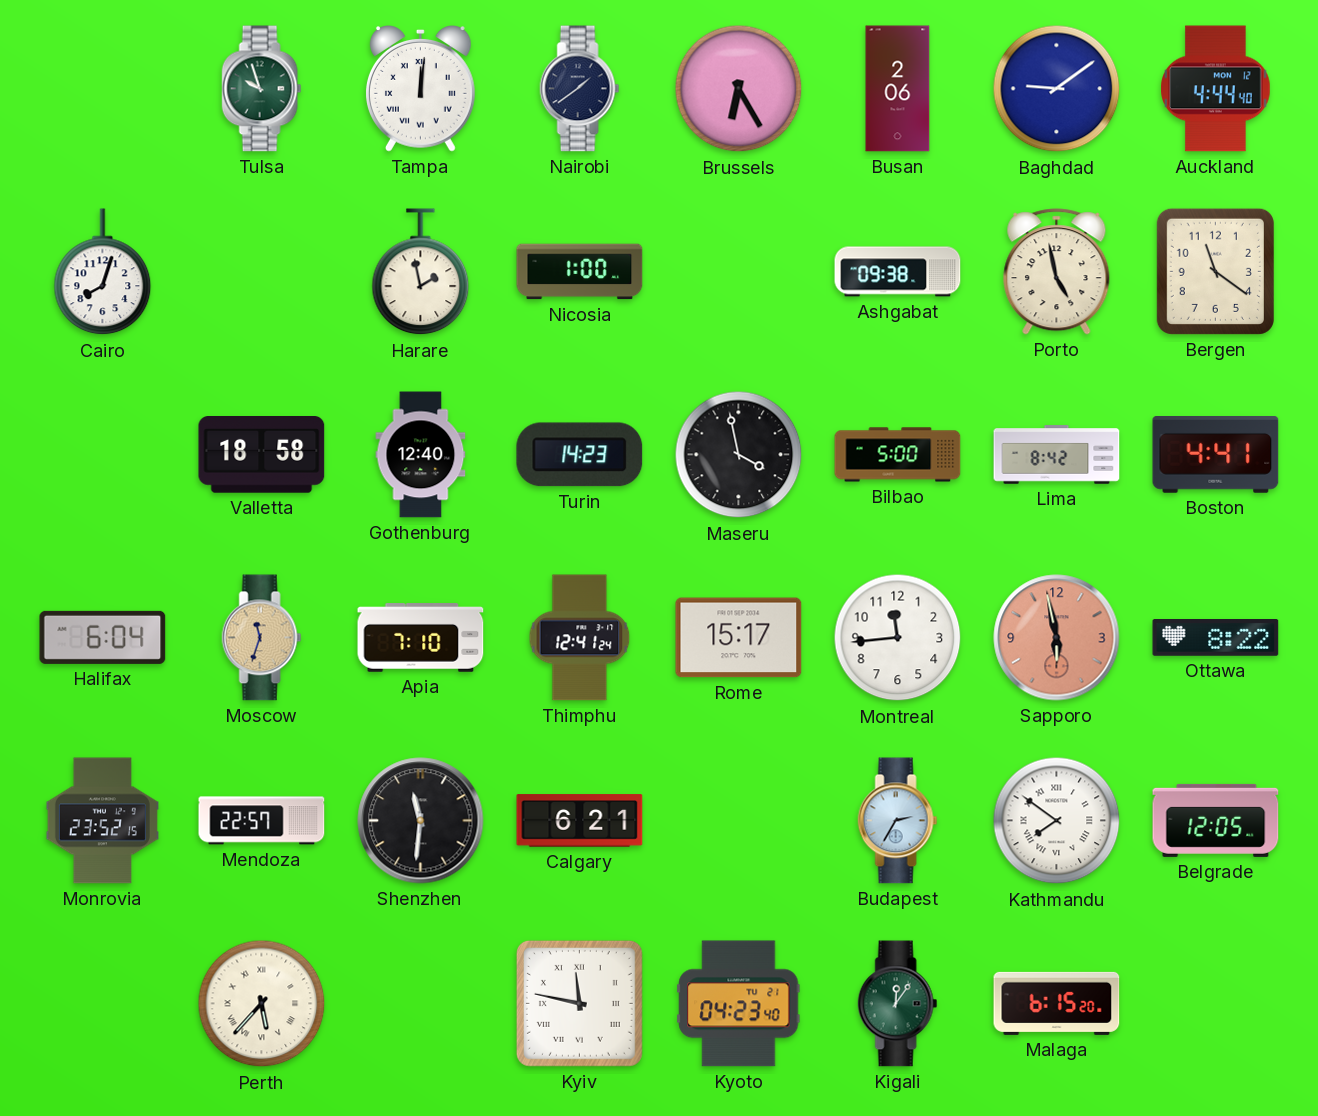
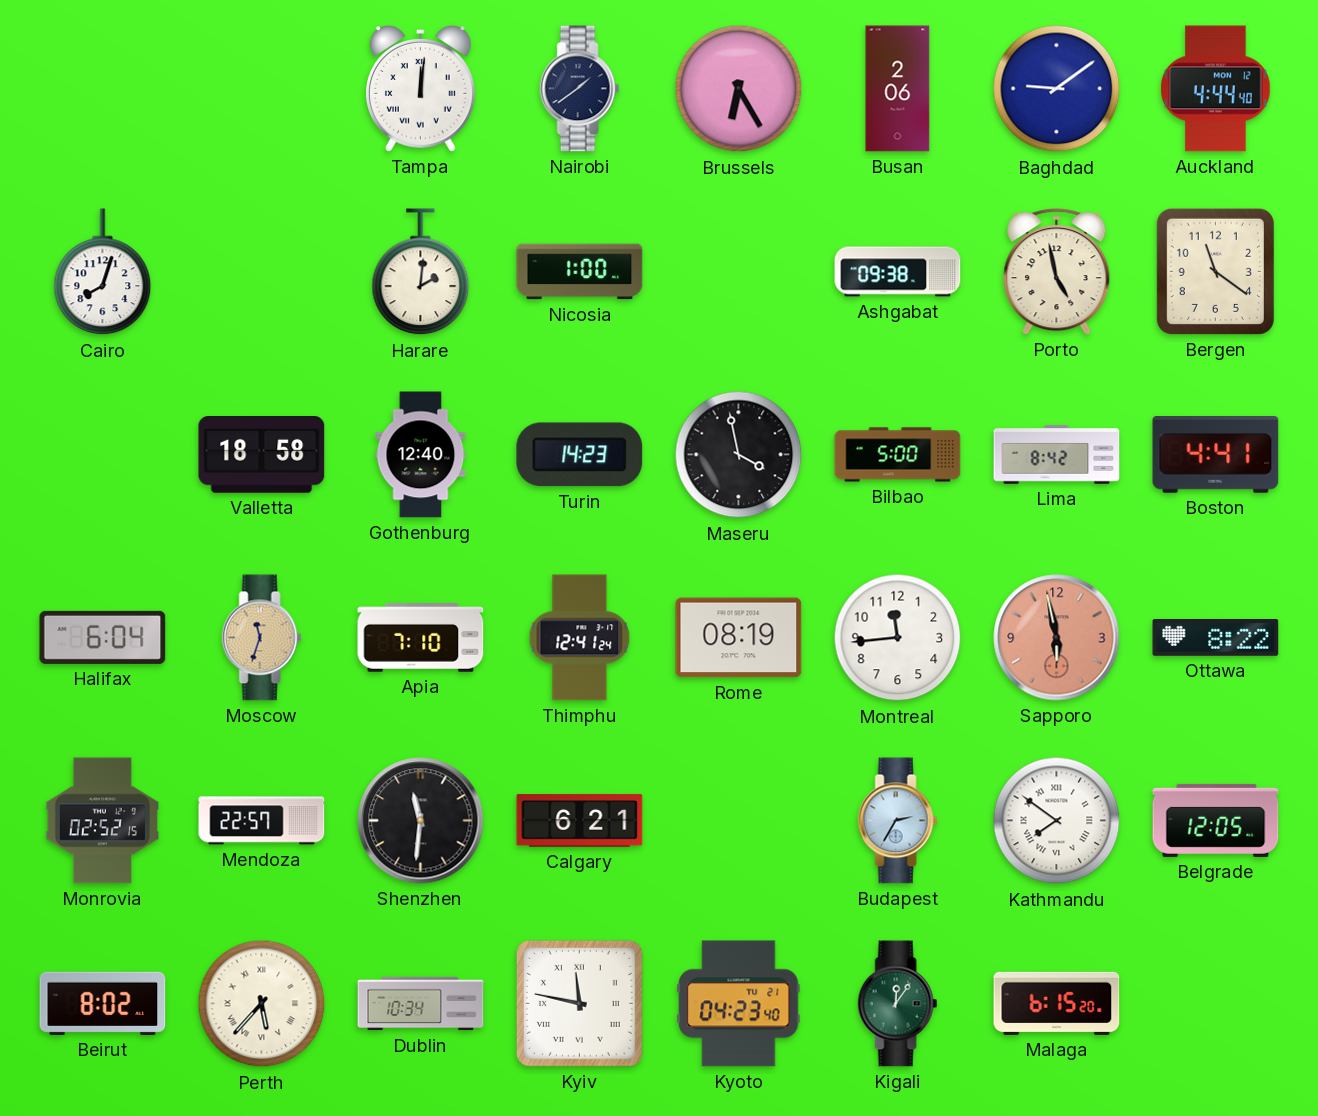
Tulsa: 9:57 -> none (262, 89)
Harare: 1:58 -> 2:01 (421, 272)
Rome: 15:17 -> 08:19 (739, 638)
Monrovia: 23:52 -> 02:52 (102, 821)
Beirut: none -> 8:02 (103, 1003)
Dublin: none -> 10:34 (421, 1004)
